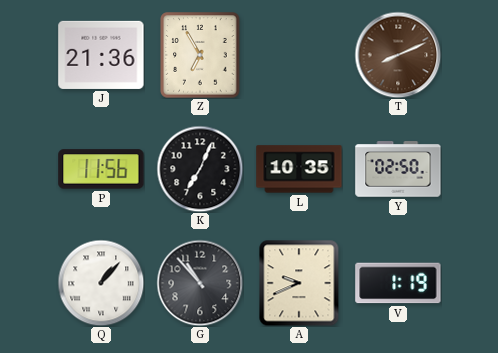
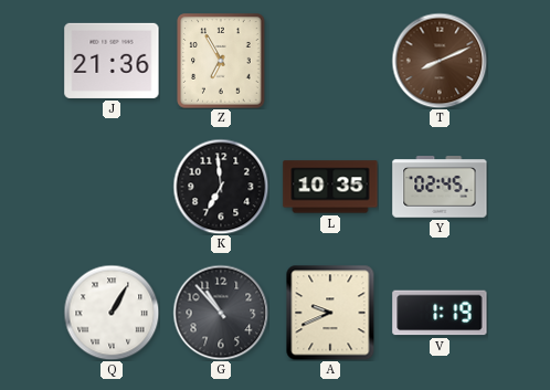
P: 11:56 -> none (101, 169)
K: 7:04 -> 6:59 (221, 187)
Y: 02:50 -> 02:45 (440, 187)
Q: 1:07 -> 1:05 (112, 313)
